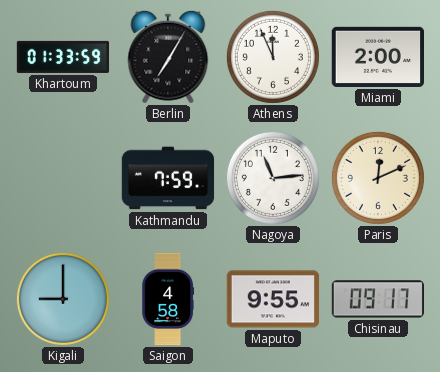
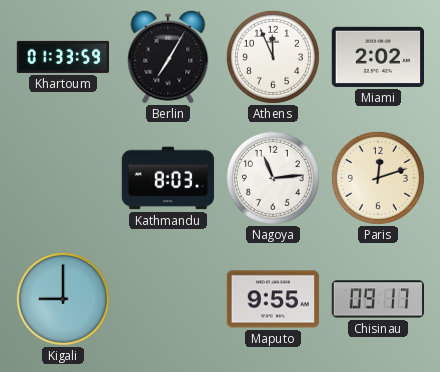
Miami: 2:00 -> 2:02 (377, 57)
Kathmandu: 7:59 -> 8:03 (168, 178)
Paris: 12:11 -> 12:12 (378, 178)
Saigon: 4:58 -> none (168, 299)
